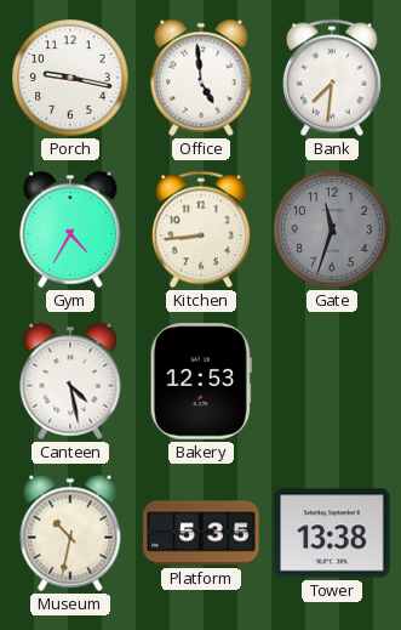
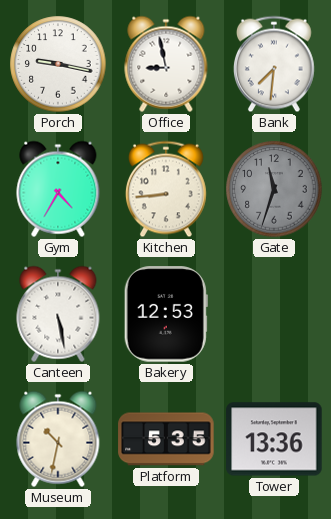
Office: 4:59 -> 8:58 (166, 64)
Canteen: 4:28 -> 5:28 (58, 314)
Tower: 13:38 -> 13:36 (274, 439)
